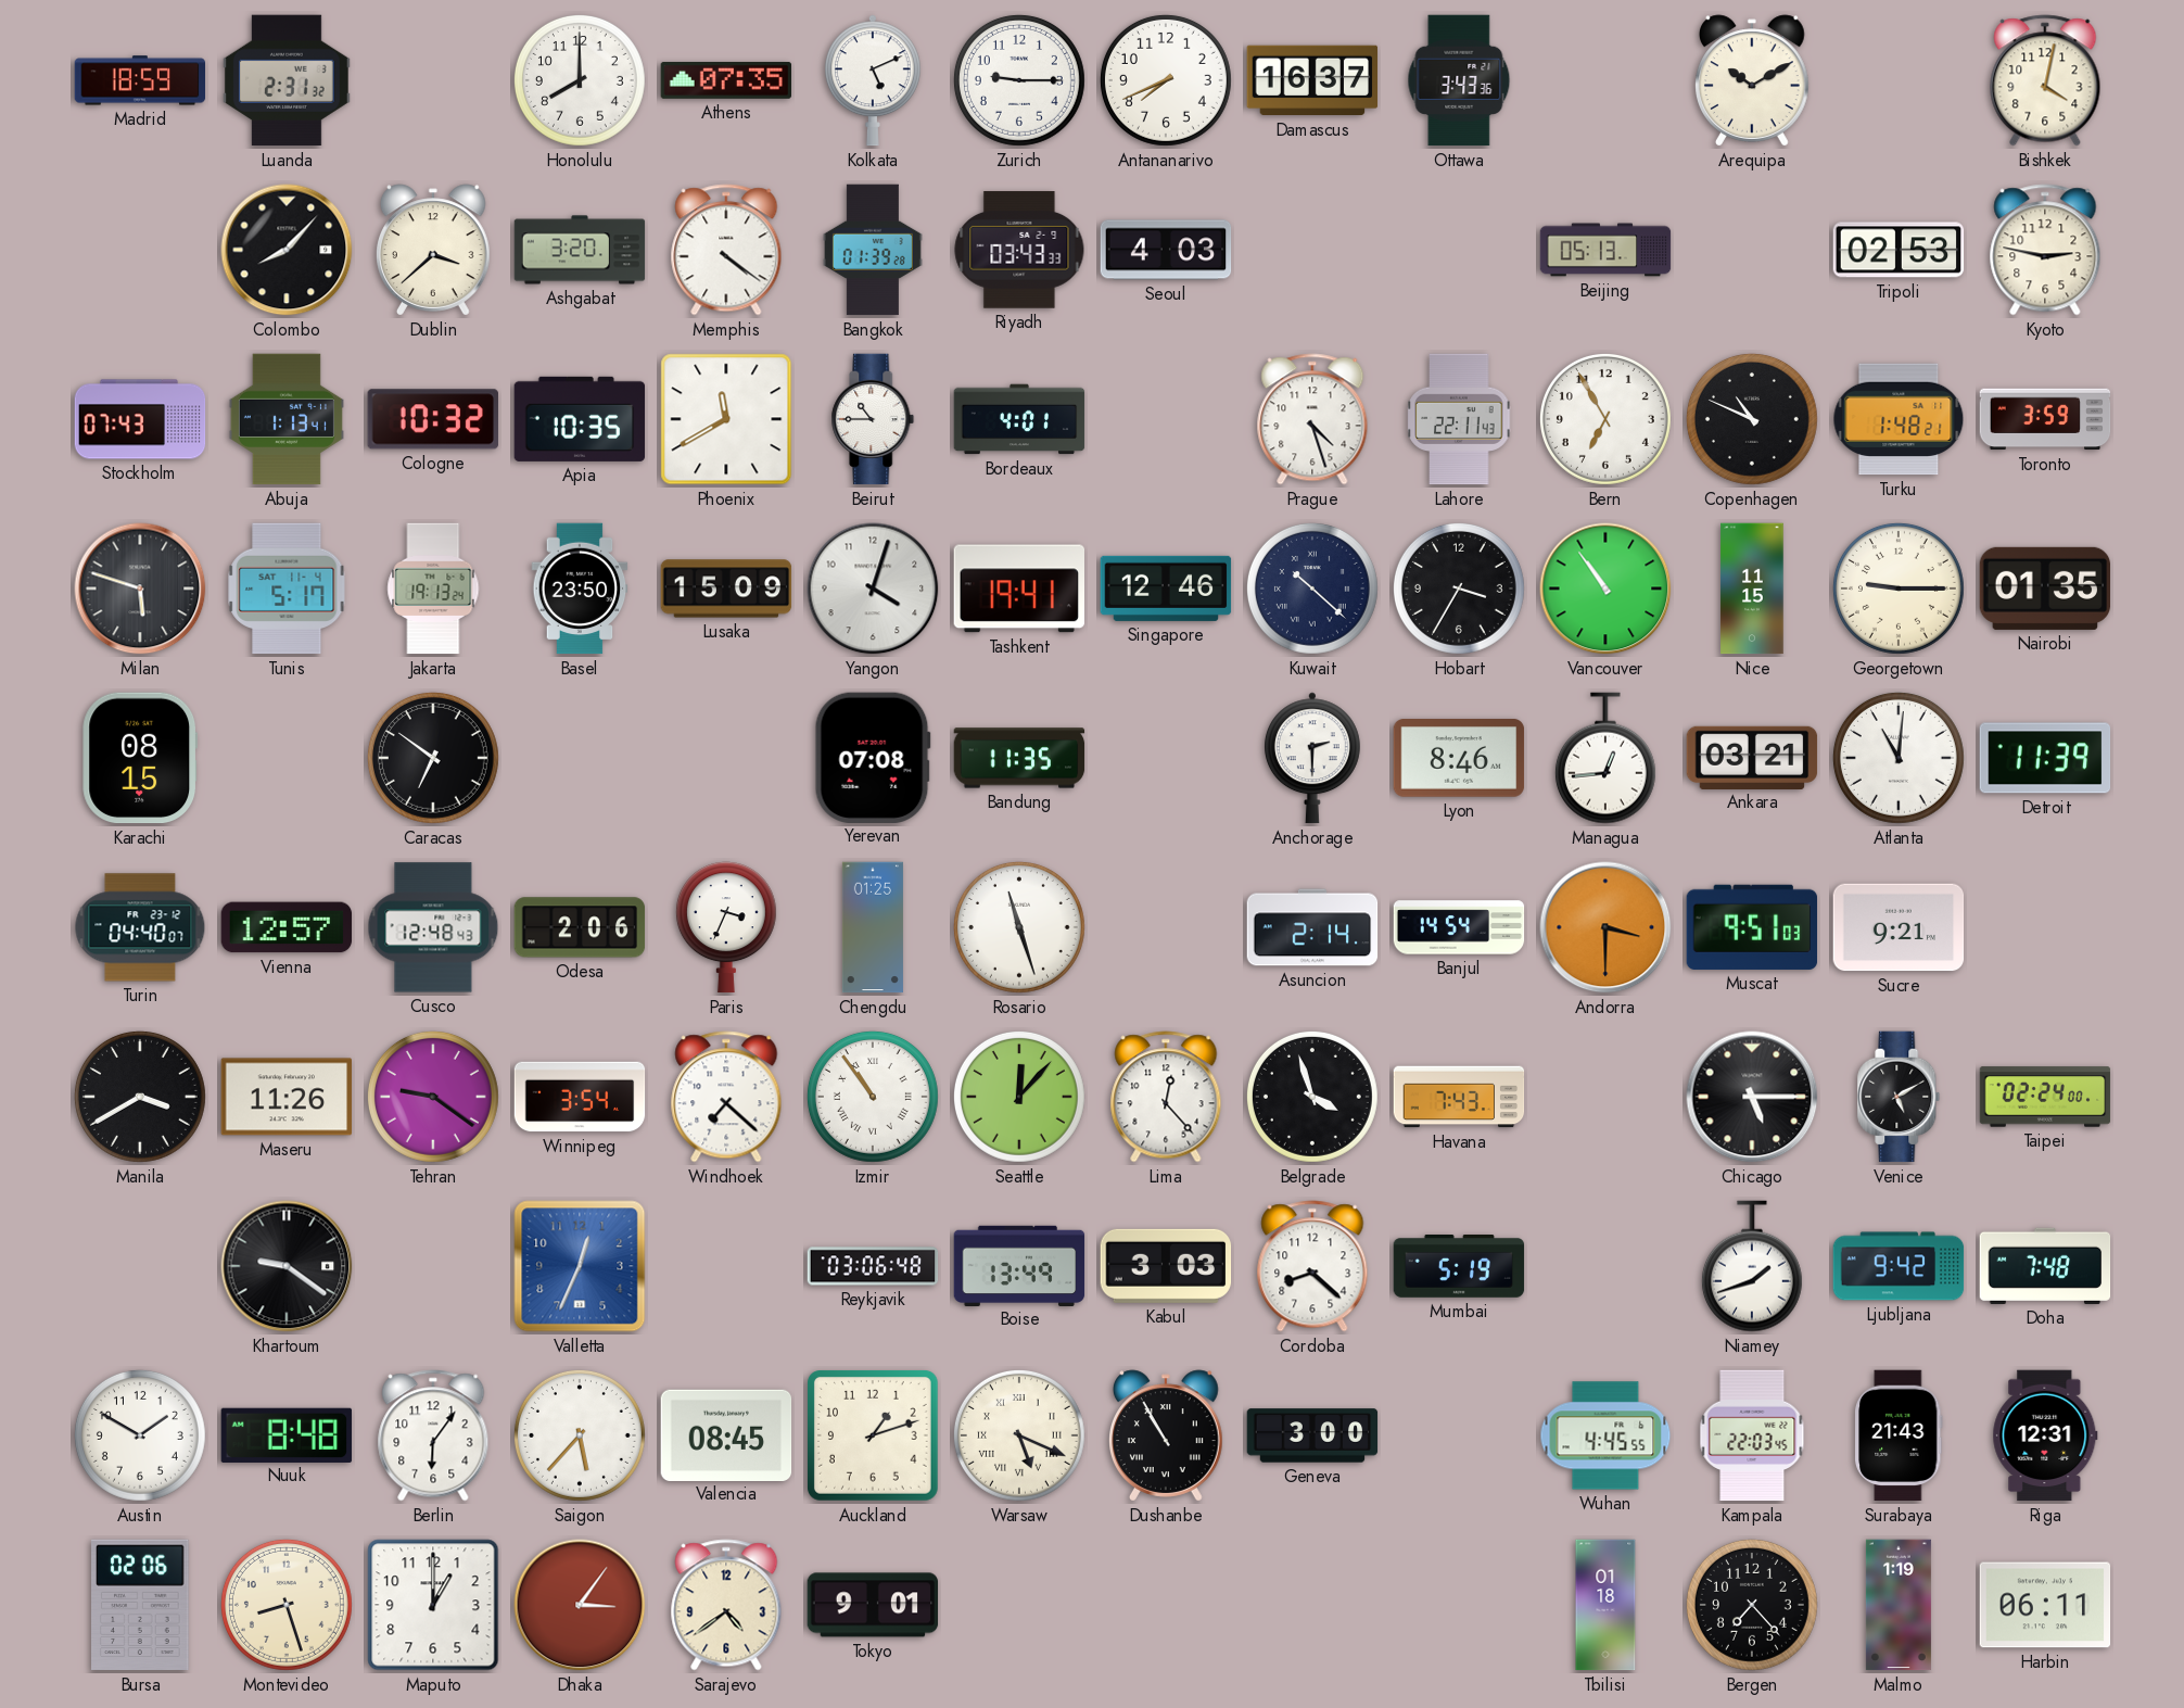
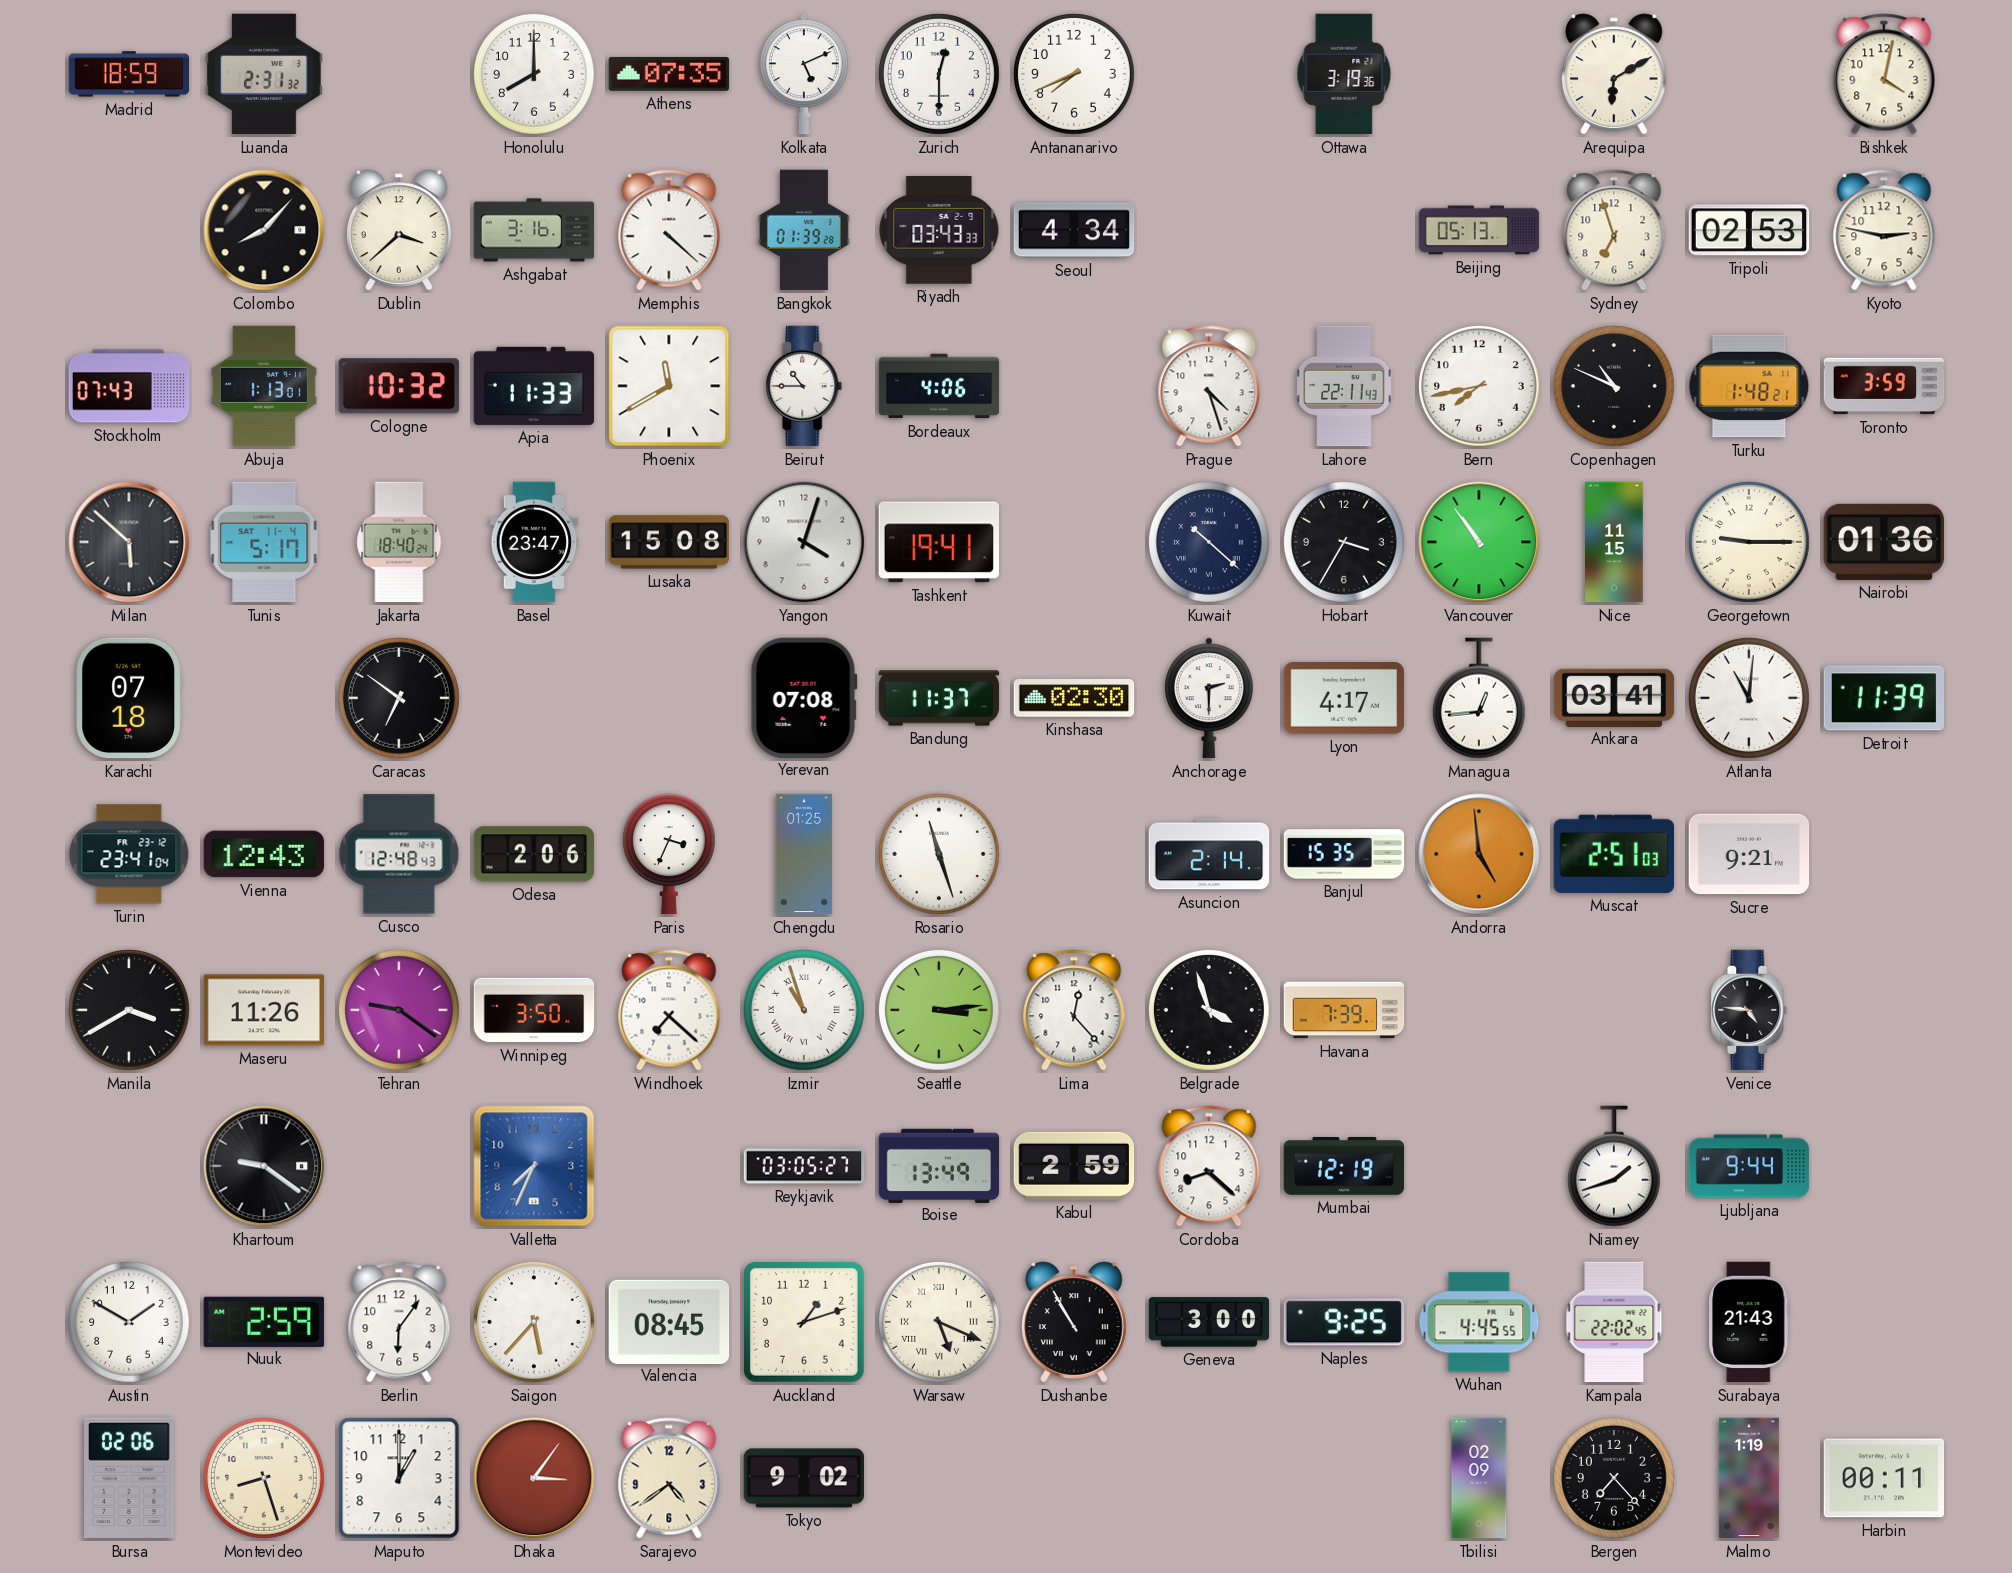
Zurich: 9:15 -> 12:30 (939, 74)
Damascus: 16:37 -> none (1312, 80)
Ottawa: 3:43 -> 3:19 (1344, 74)
Arequipa: 10:10 -> 6:10 (1615, 74)
Ashgabat: 3:20 -> 3:16 (534, 230)
Memphis: 4:21 -> 4:22 (669, 230)
Seoul: 4:03 -> 4:34 (1074, 230)
Sydney: none -> 6:57 (1614, 230)
Abuja: 1:13:41 -> 1:13:01 (264, 386)
Apia: 10:35 -> 11:33 (534, 386)
Bordeaux: 4:01 -> 4:06 (939, 386)
Bern: 6:55 -> 7:43 (1479, 386)
Milan: 5:48 -> 5:52 (129, 542)
Jakarta: 19:13 -> 18:40 (399, 542)
Basel: 23:50 -> 23:47 (534, 542)
Lusaka: 15:09 -> 15:08 (669, 542)
Singapore: 12:46 -> none (1166, 589)
Nairobi: 01:35 -> 01:36 (1884, 542)
Karachi: 08:15 -> 07:18 (129, 698)
Bandung: 11:35 -> 11:37 (939, 698)
Kinshasa: none -> 02:30 (1074, 698)
Lyon: 8:46 -> 4:17 (1344, 699)
Ankara: 03:21 -> 03:41 (1614, 697)
Turin: 04:40 -> 23:41 (129, 854)
Vienna: 12:57 -> 12:43 (264, 854)
Banjul: 14:54 -> 15:35 (1344, 854)
Andorra: 3:30 -> 4:59 (1479, 854)
Muscat: 9:51 -> 2:51 (1614, 854)
Winnipeg: 3:54 -> 3:50 (534, 1010)
Izmir: 10:54 -> 10:57 (804, 1010)
Seattle: 12:07 -> 3:14 (939, 1010)
Havana: 7:43 -> 7:39 (1344, 1010)
Chicago: 5:15 -> none (1752, 1097)
Venice: 5:10 -> 4:46 (1749, 1010)
Taipei: 02:24 -> none (2045, 1097)
Valletta: 12:34 -> 7:34 (534, 1166)
Reykjavik: 03:06 -> 03:05 (804, 1166)
Kabul: 3:03 -> 2:59 (1074, 1166)
Mumbai: 5:19 -> 12:19 (1344, 1167)
Ljubljana: 9:42 -> 9:44 (1749, 1166)
Doha: 7:48 -> none (2045, 1266)
Nuuk: 8:48 -> 2:59 (264, 1321)
Naples: none -> 9:25 (1343, 1322)
Kampala: 22:03 -> 22:02 (1614, 1322)
Riga: 12:31 -> none (2045, 1435)
Tokyo: 9:01 -> 9:02 (804, 1478)
Tbilisi: 01:18 -> 02:09 (1479, 1478)
Harbin: 06:11 -> 00:11 (1884, 1478)
